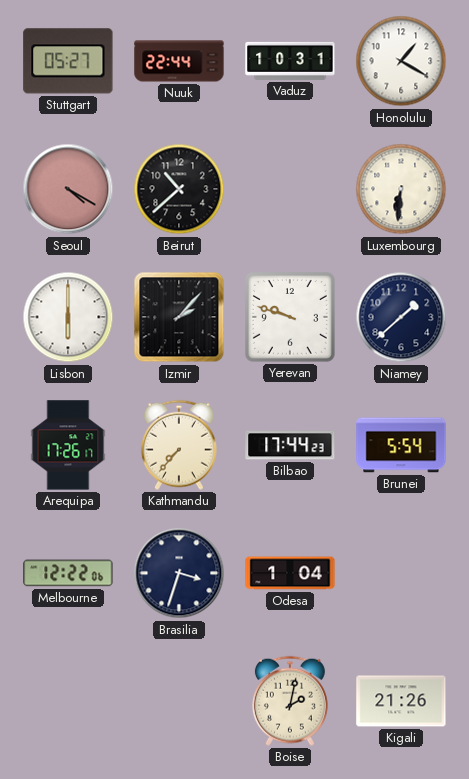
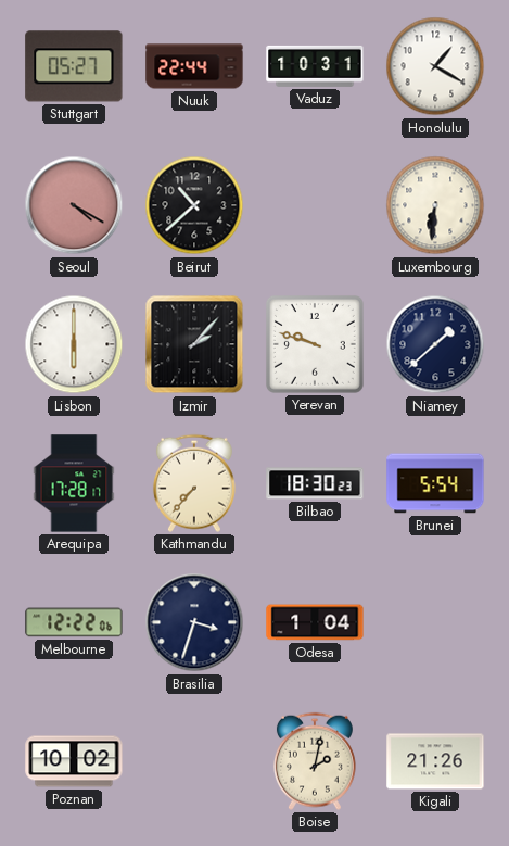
Arequipa: 17:26 -> 17:28 (74, 483)
Bilbao: 17:44 -> 18:30 (315, 483)
Poznan: none -> 10:02 (74, 761)
